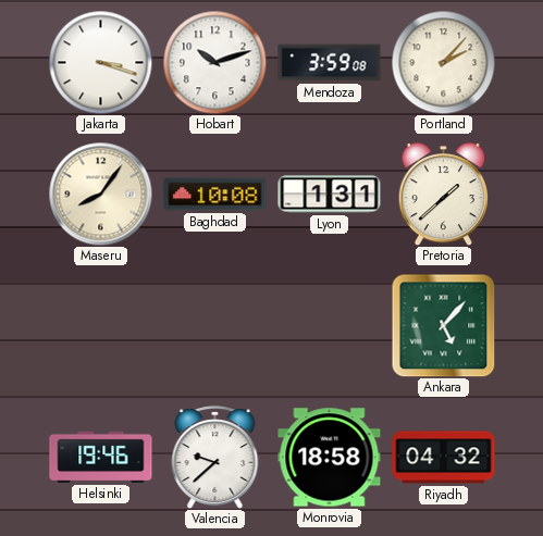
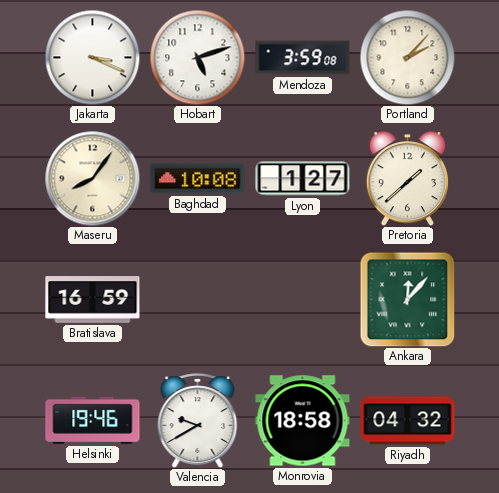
Jakarta: 3:18 -> 3:19 (92, 57)
Hobart: 10:12 -> 5:12 (197, 57)
Lyon: 1:31 -> 1:27 (303, 179)
Bratislava: none -> 16:59 (93, 300)
Ankara: 5:07 -> 12:07 (407, 300)
Valencia: 9:38 -> 9:40 (198, 420)
